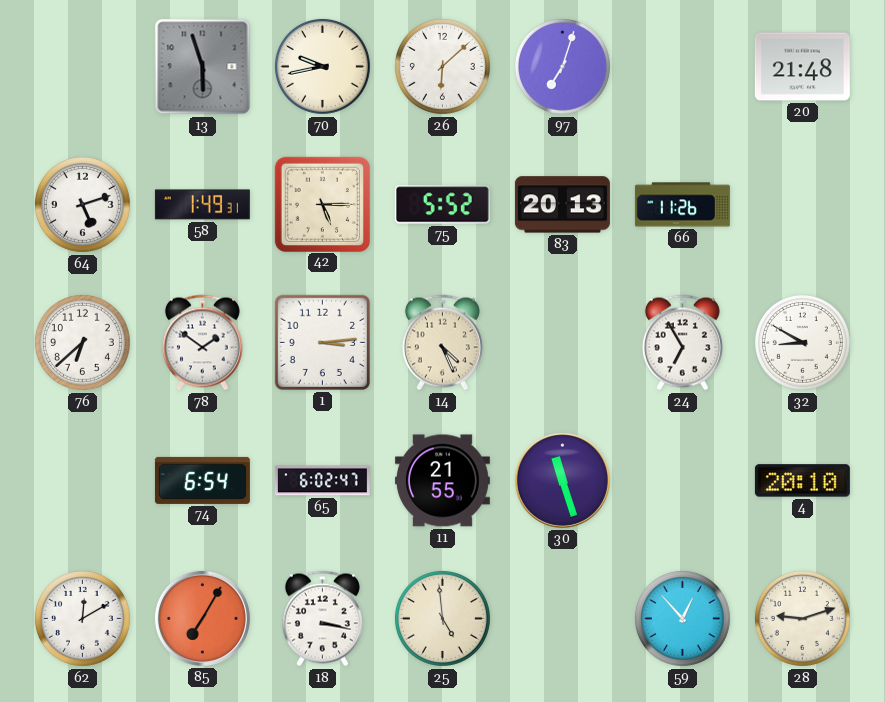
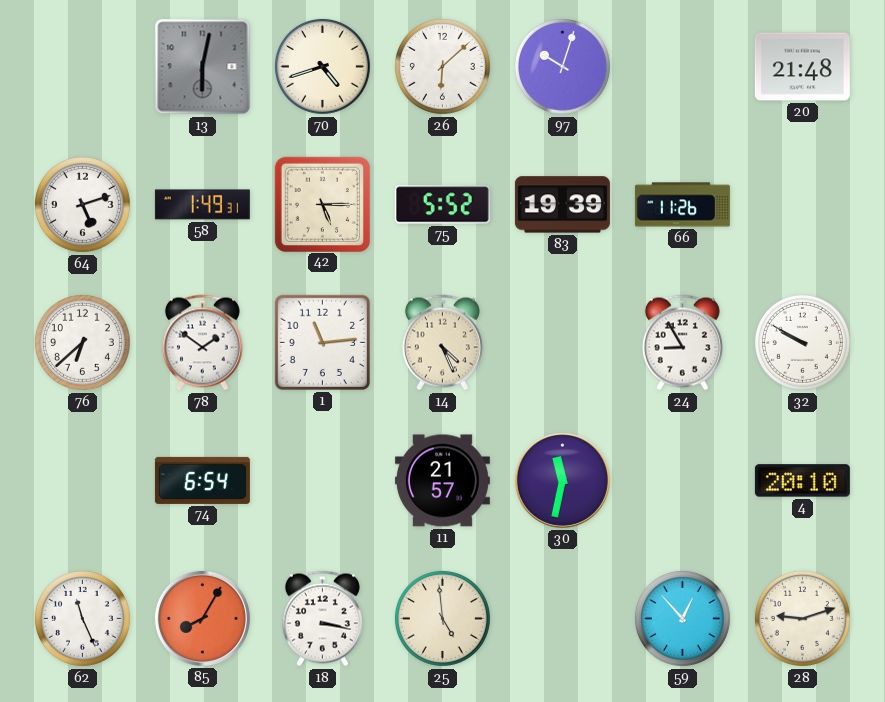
13: 5:57 -> 6:02 (203, 67)
70: 9:43 -> 4:42 (322, 66)
97: 7:03 -> 10:03 (562, 66)
83: 20:13 -> 19:39 (562, 205)
1: 3:14 -> 11:14 (322, 342)
24: 6:55 -> 8:55 (682, 343)
32: 8:50 -> 9:50 (802, 342)
65: 6:02 -> none (322, 481)
11: 21:55 -> 21:57 (442, 481)
30: 11:27 -> 11:32 (562, 480)
62: 12:10 -> 11:26 (82, 618)
85: 7:05 -> 8:05 (202, 618)
